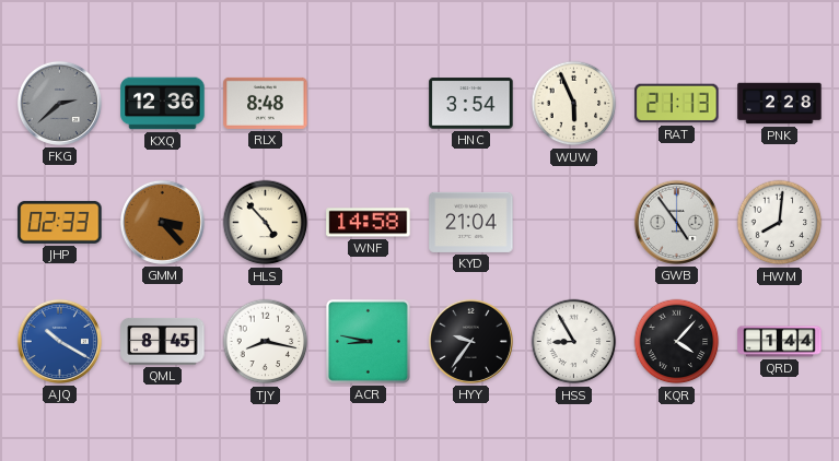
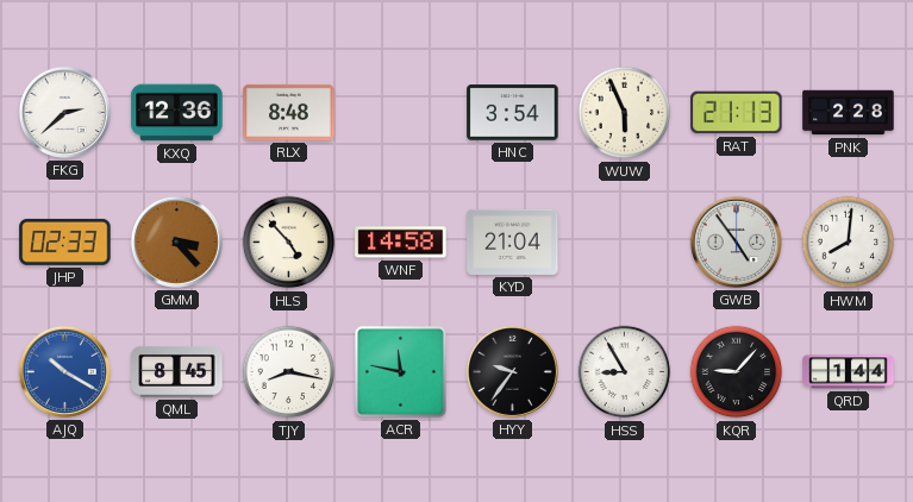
FKG dial: grey -> white (64, 112)
ACR: 8:47 -> 11:47 (400, 371)
KQR: 4:07 -> 9:07 (737, 372)
